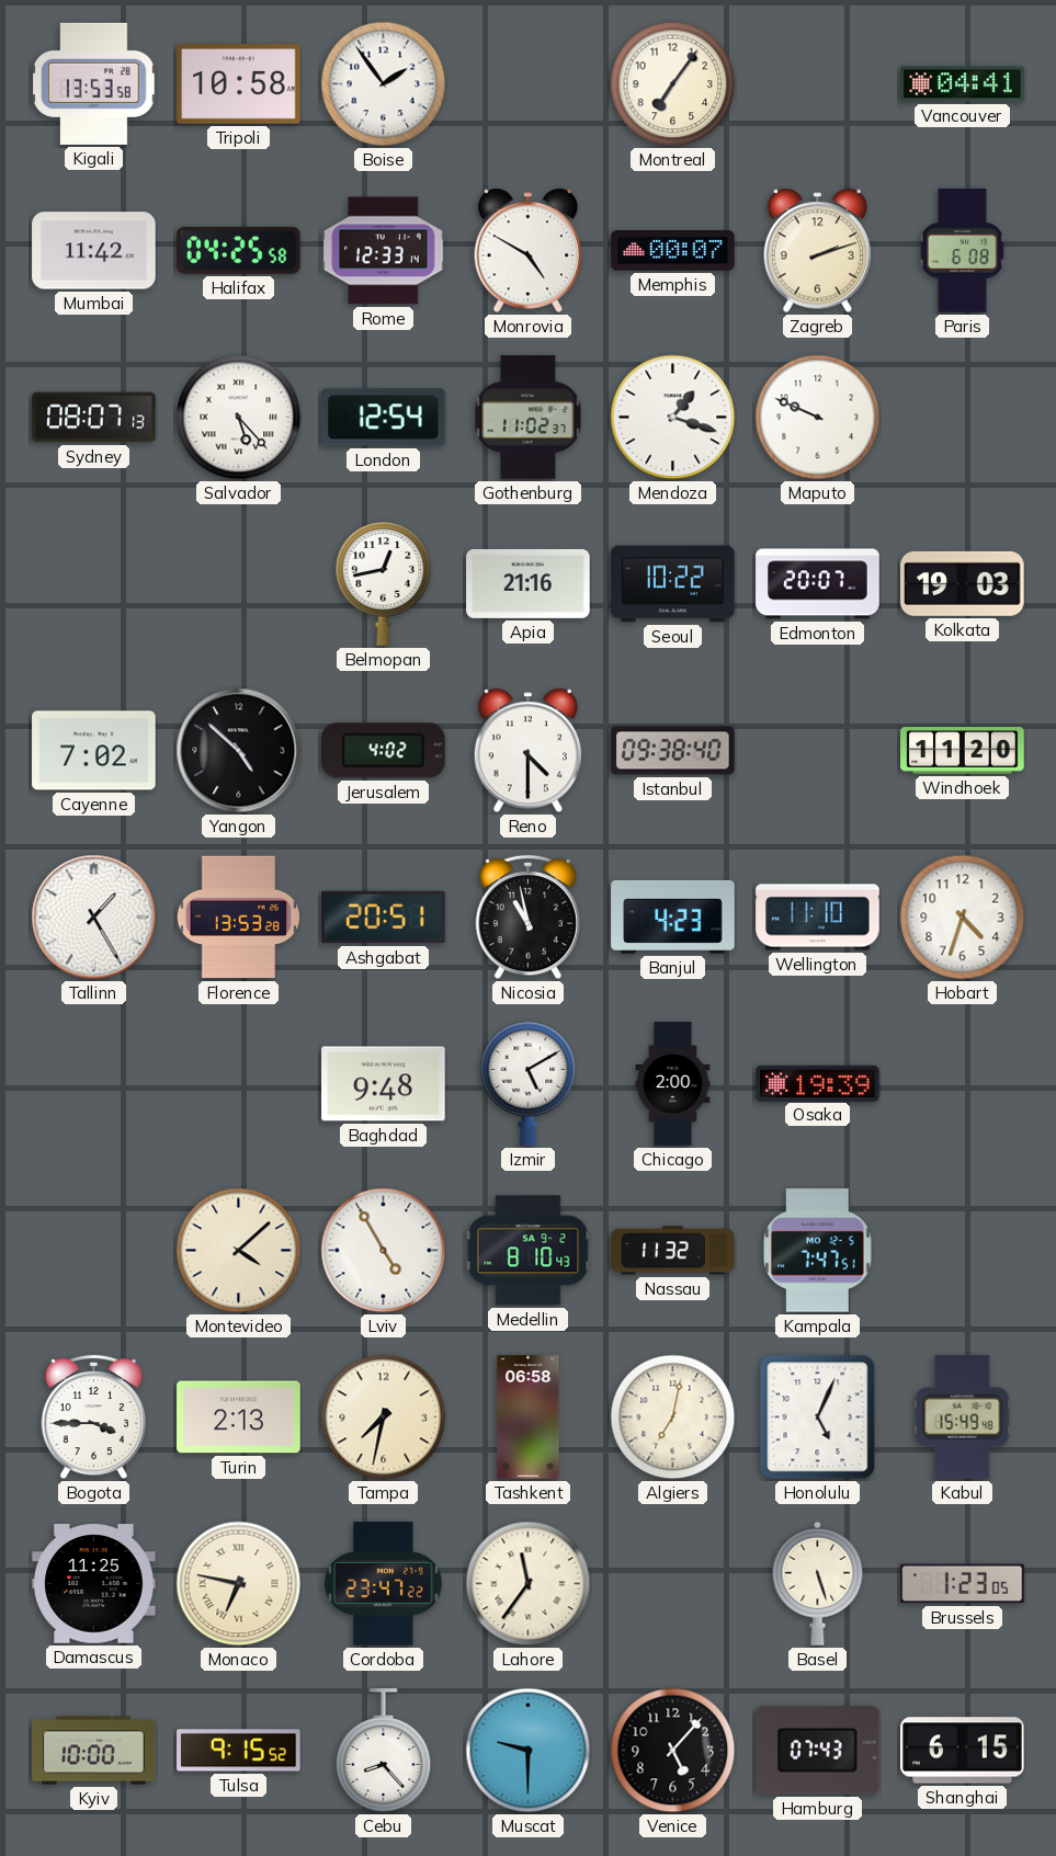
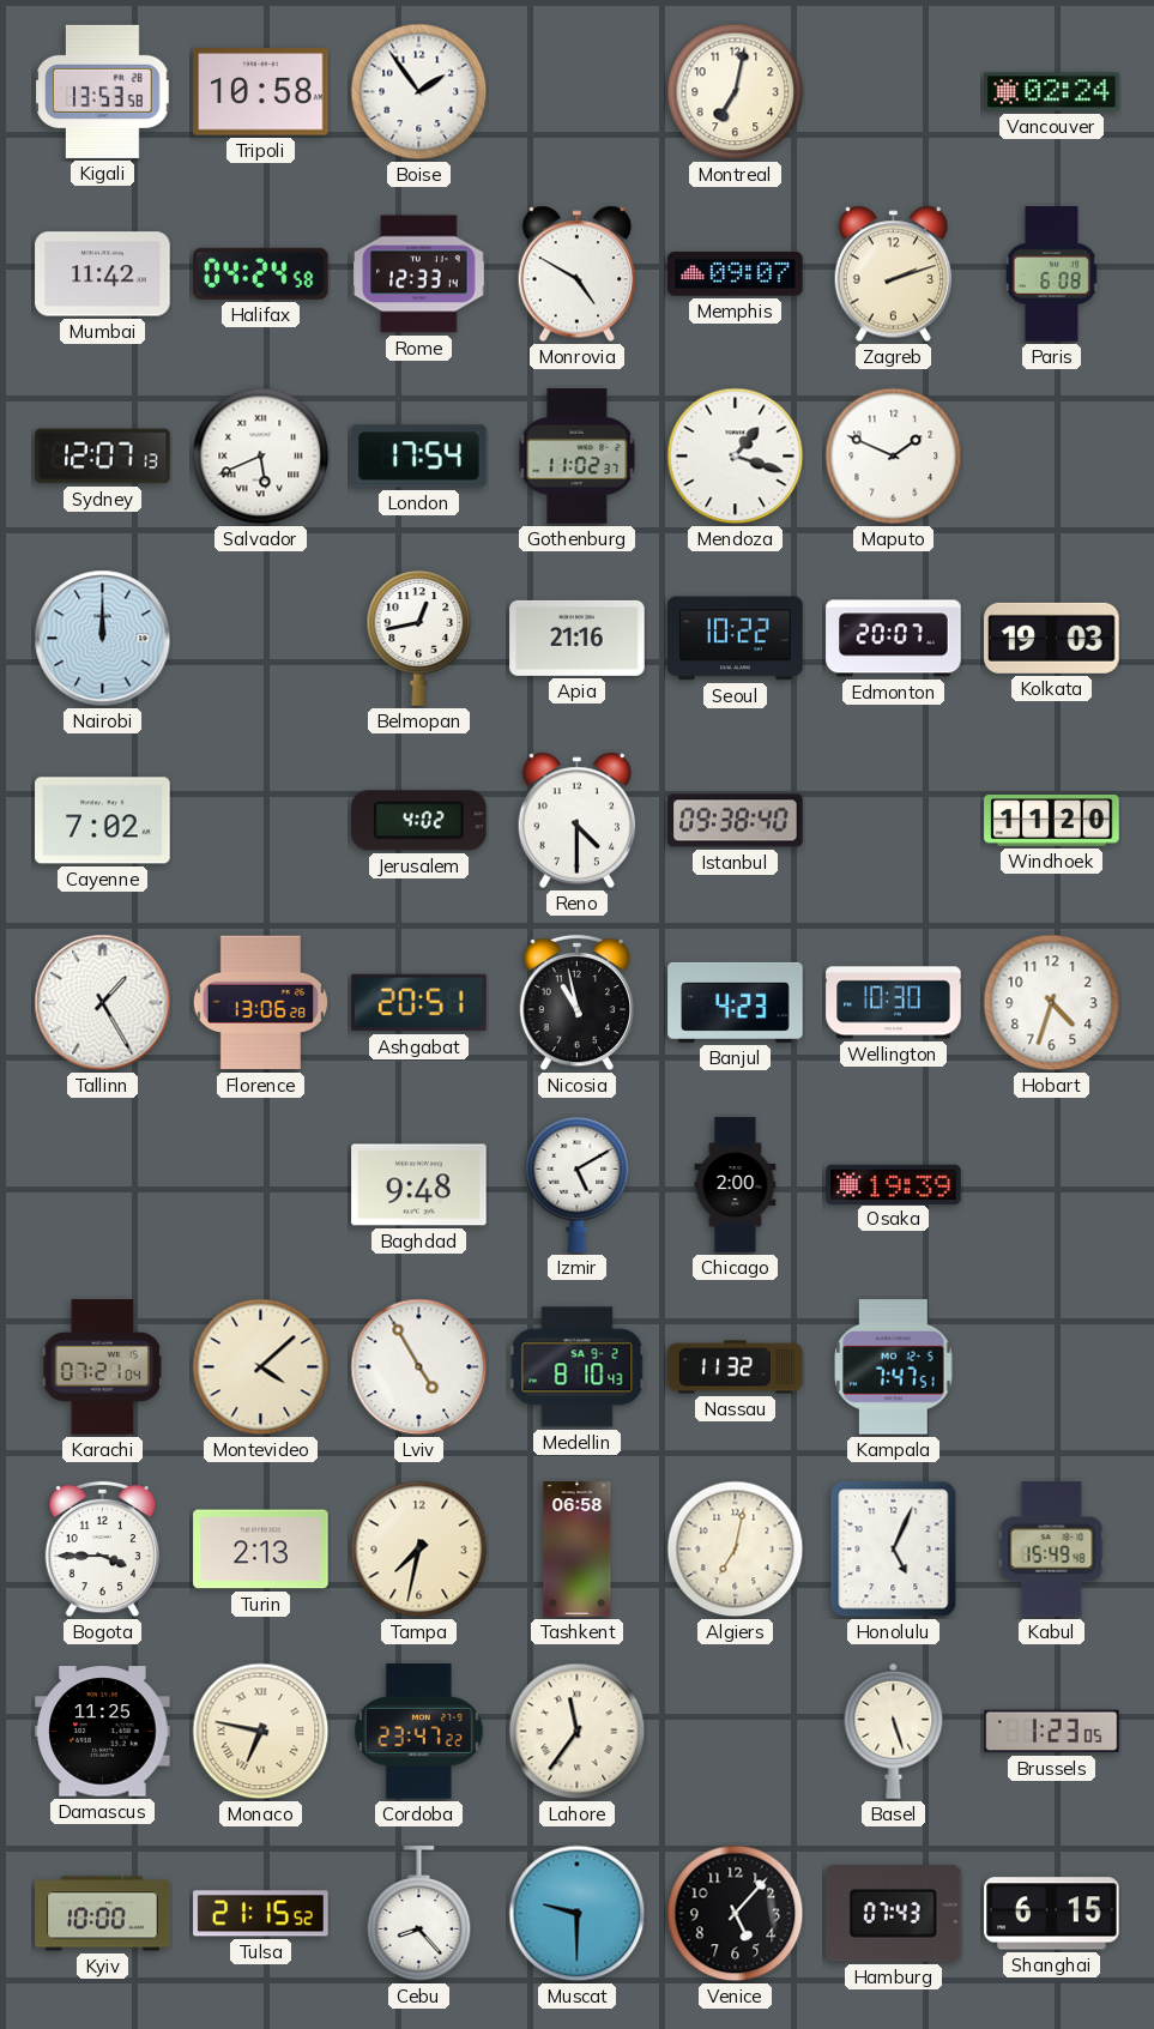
Montreal: 7:06 -> 7:02 (736, 92)
Vancouver: 04:41 -> 02:24 (1052, 92)
Halifax: 04:25 -> 04:24 (261, 273)
Memphis: 00:07 -> 09:07 (736, 274)
Sydney: 08:07 -> 12:07 (103, 457)
Salvador: 5:23 -> 5:41 (261, 457)
London: 12:54 -> 17:54 (419, 457)
Maputo: 9:49 -> 1:49 (894, 457)
Nairobi: none -> 12:00 (103, 639)
Yangon: 4:52 -> none (239, 751)
Florence: 13:53 -> 13:06 (260, 1003)
Wellington: 11:10 -> 10:30 (894, 1003)
Karachi: none -> 07:21 (102, 1367)
Tulsa: 9:15 -> 21:15 (261, 1914)
